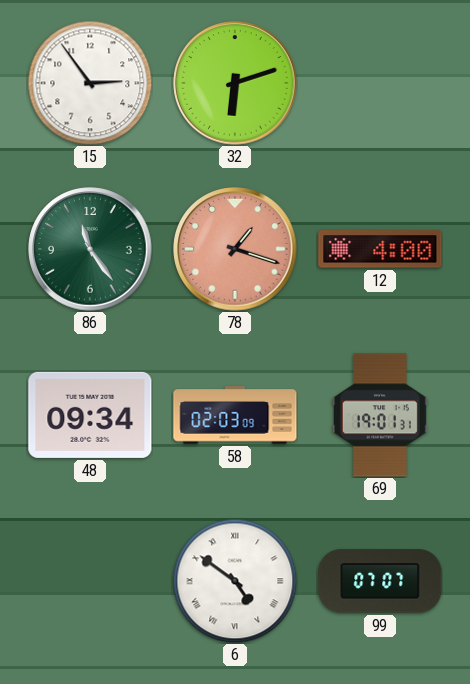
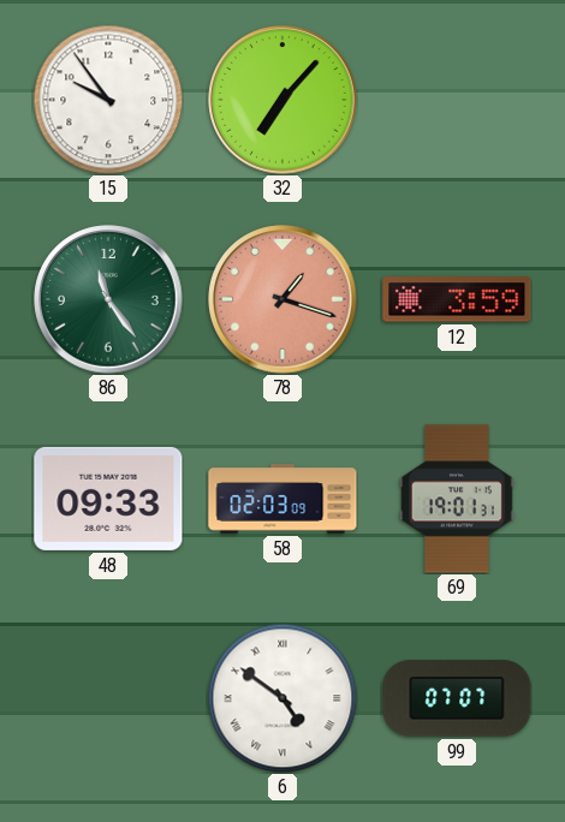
15: 2:54 -> 9:54 (108, 100)
32: 6:12 -> 7:07 (282, 100)
12: 4:00 -> 3:59 (457, 299)
48: 09:34 -> 09:33 (108, 499)
